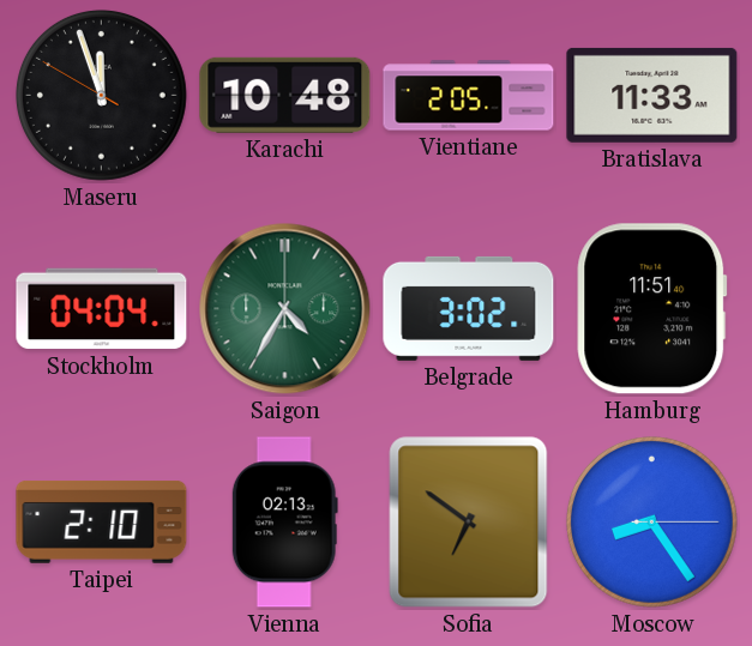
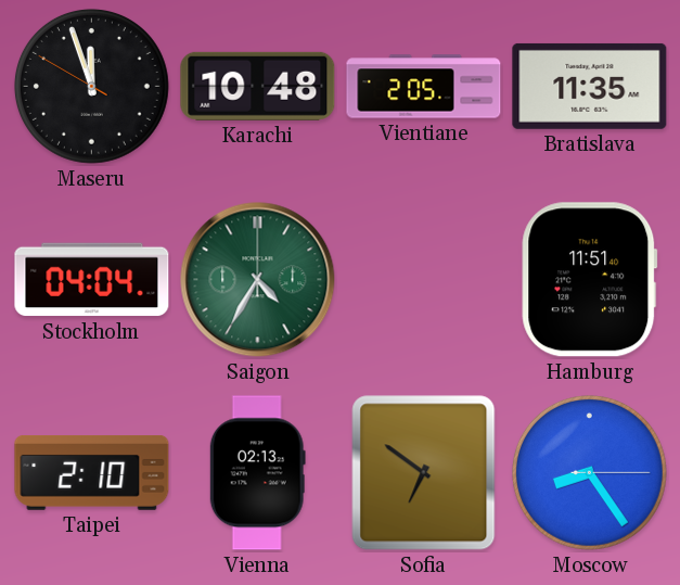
Bratislava: 11:33 -> 11:35 (590, 86)
Belgrade: 3:02 -> none (469, 308)
